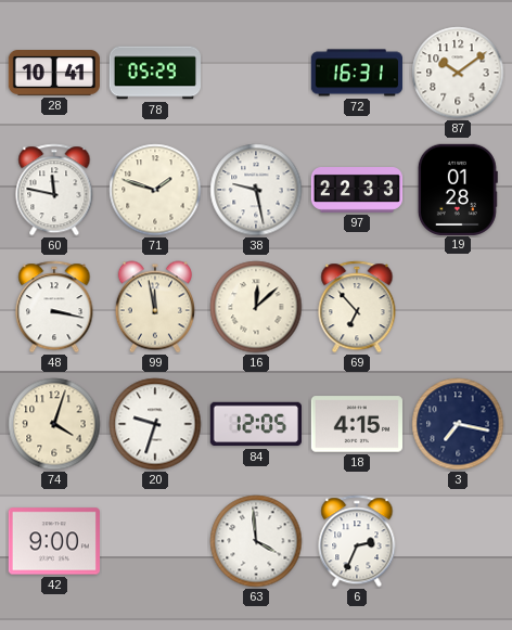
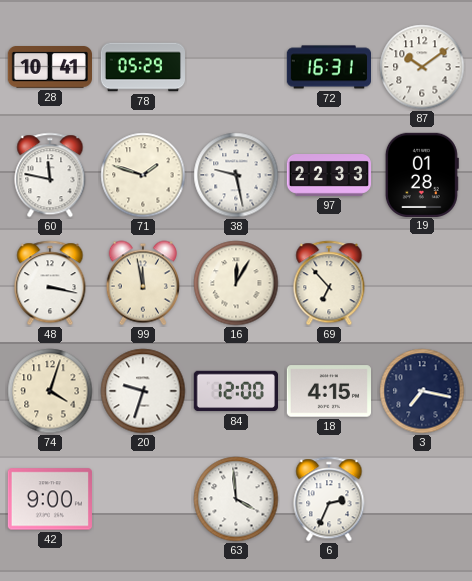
16: 12:08 -> 12:05 (236, 283)
84: 12:05 -> 12:00 (235, 391)
